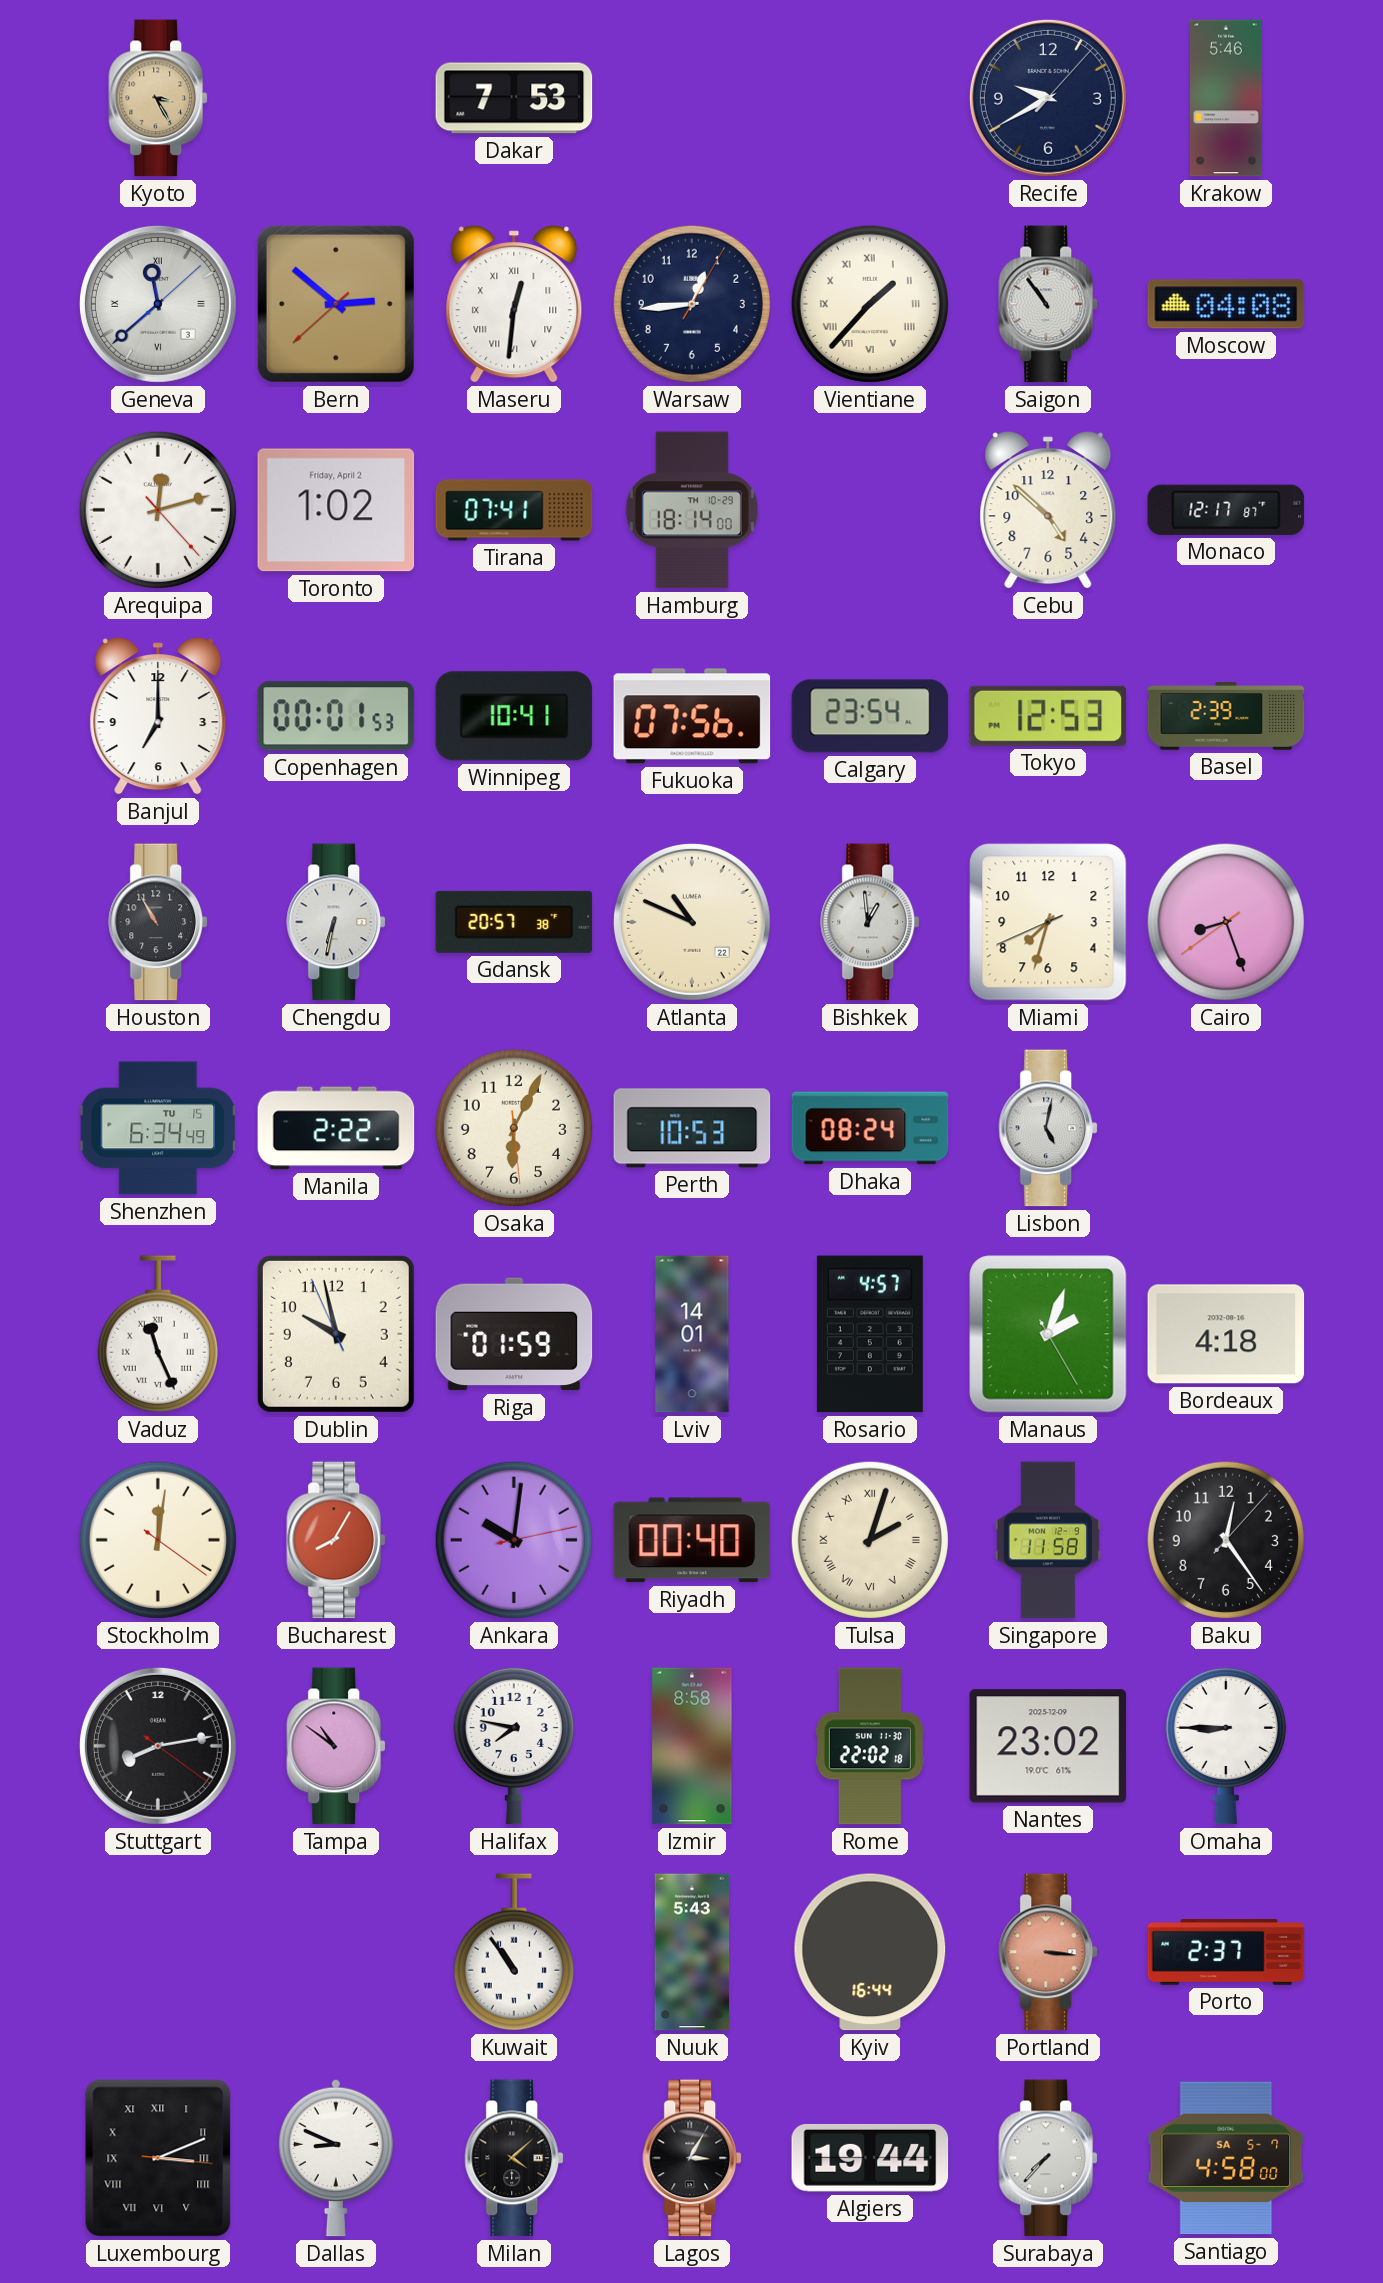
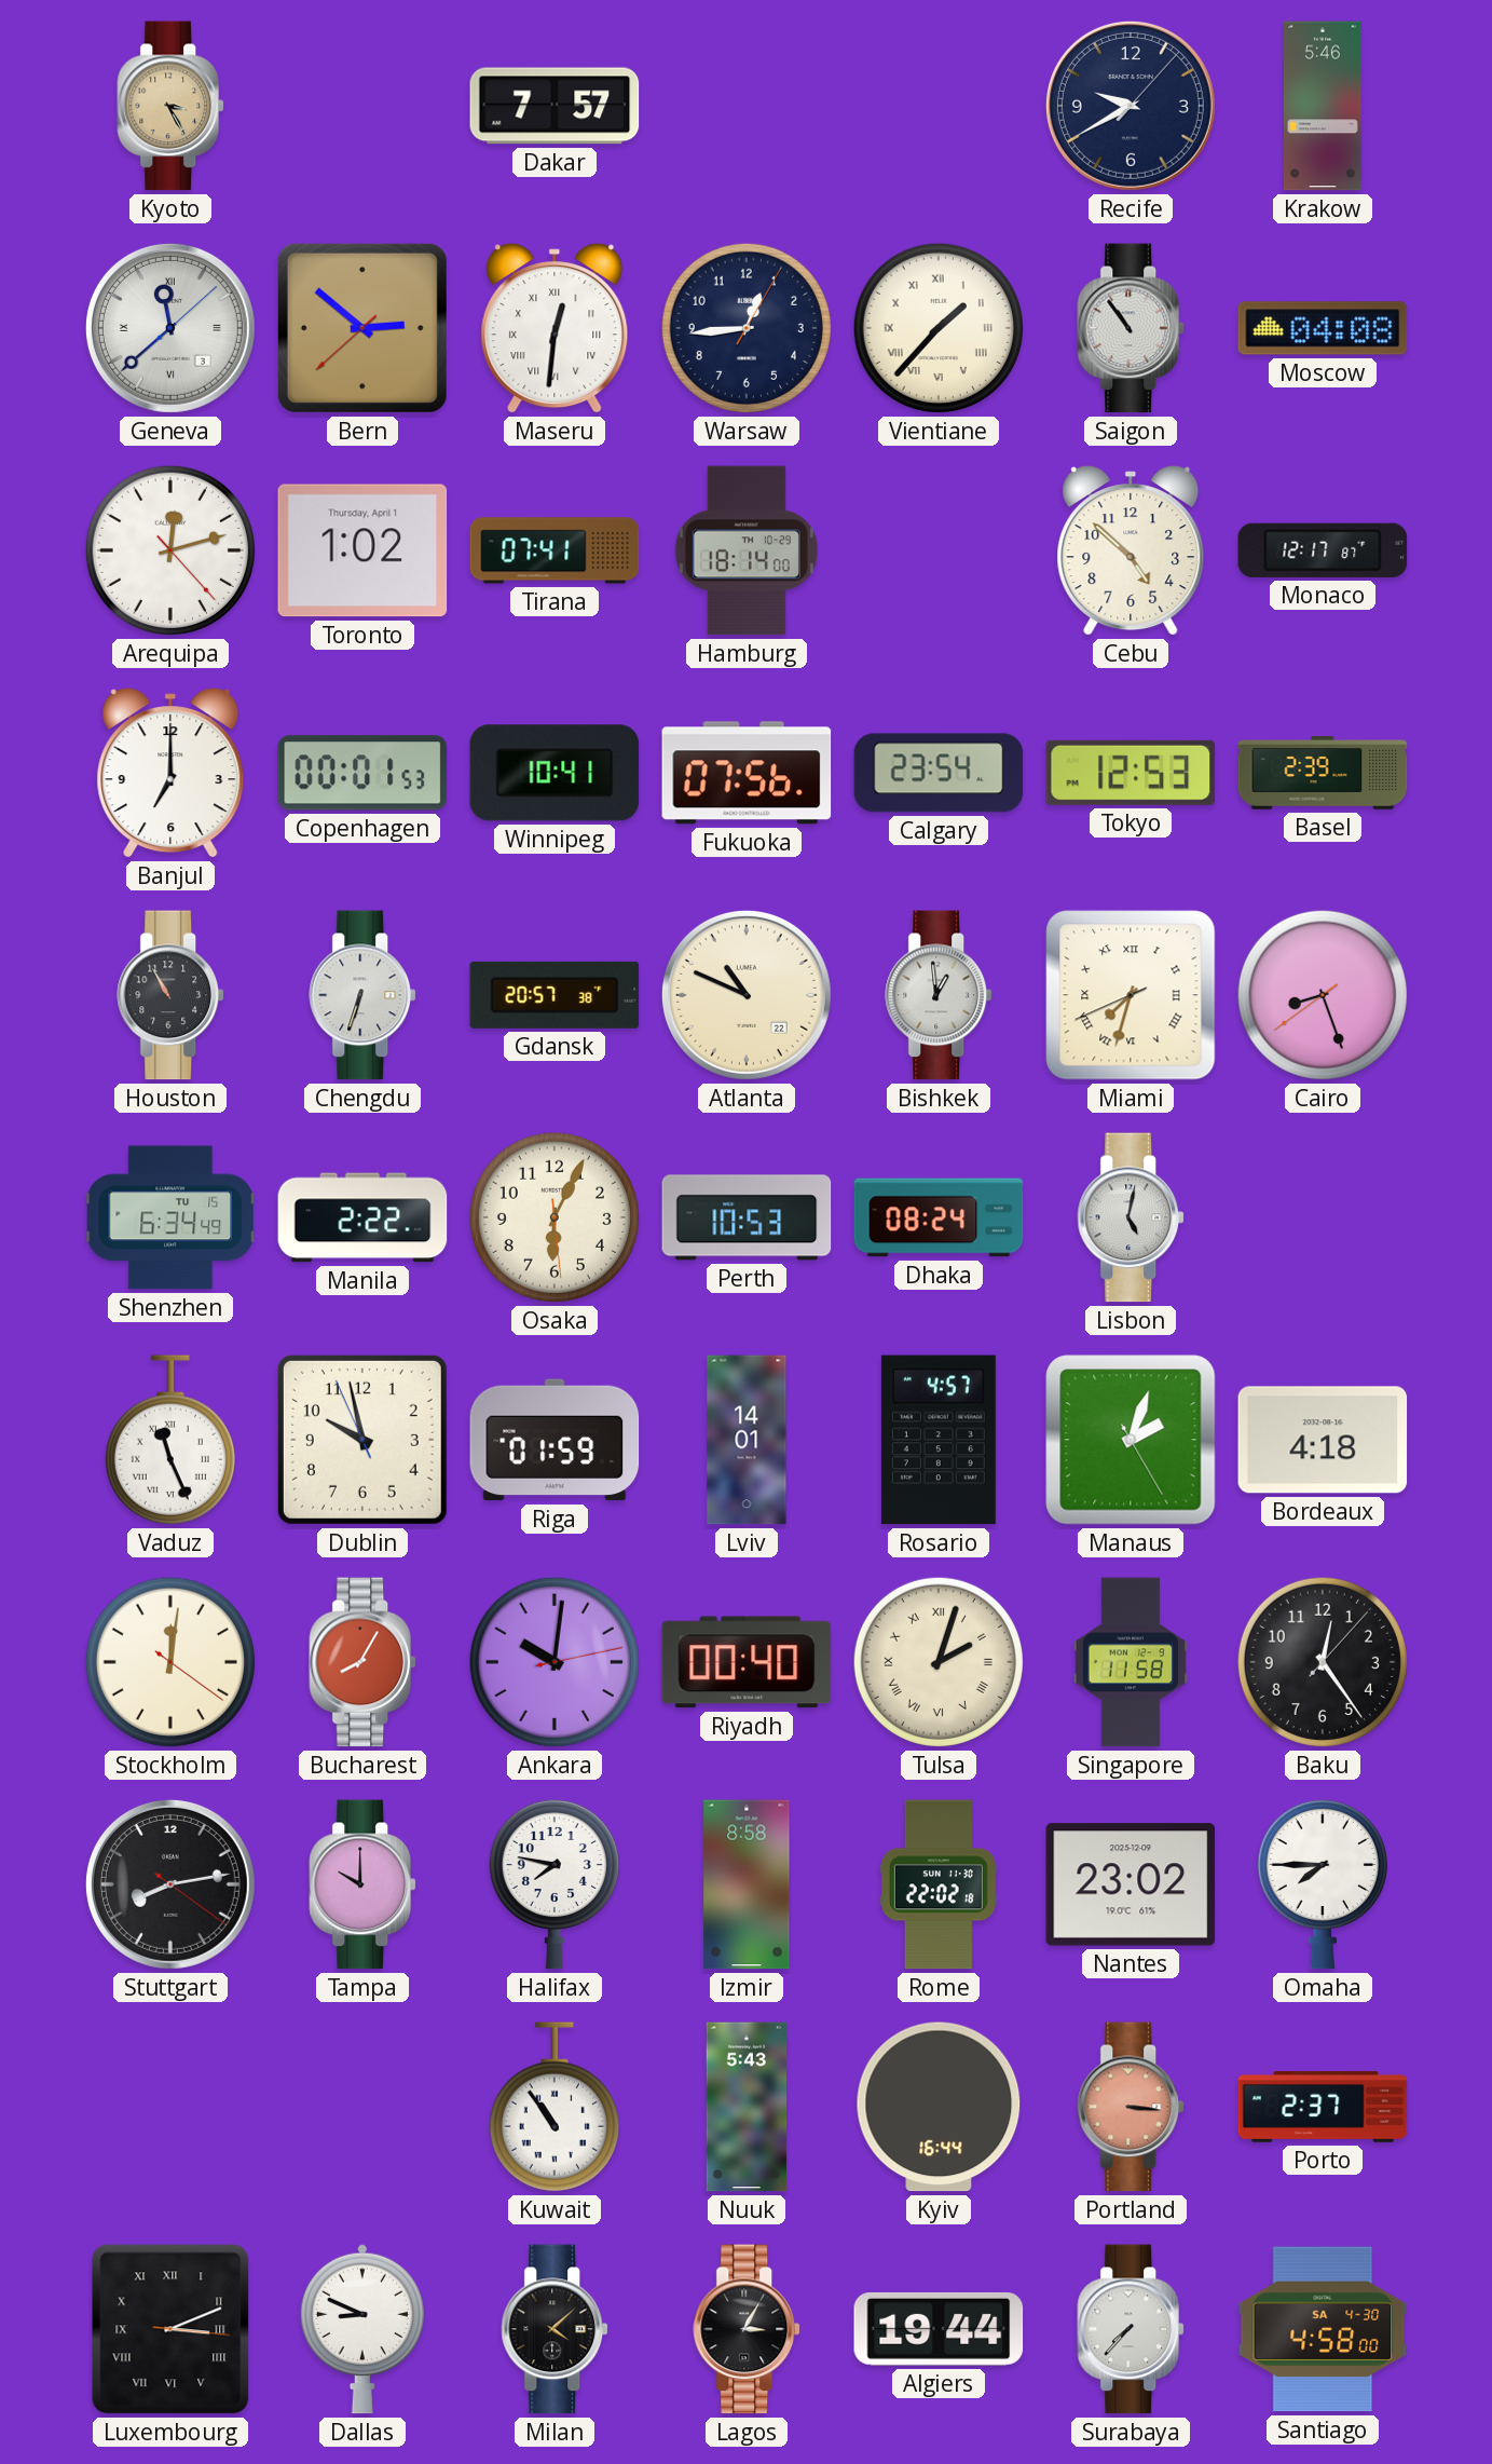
Dakar: 7:53 -> 7:57 (555, 106)
Toronto date: Friday, April 2 -> Thursday, April 1 (362, 550)
Chengdu: 6:32 -> 6:33 (364, 995)
Miami numerals: Arabic -> Roman (1131, 995)
Tampa: 10:51 -> 10:00 (364, 1884)
Omaha: 8:45 -> 7:45 (1323, 1884)
Santiago date: SA 5-7 -> SA 4-30 (1323, 2329)
